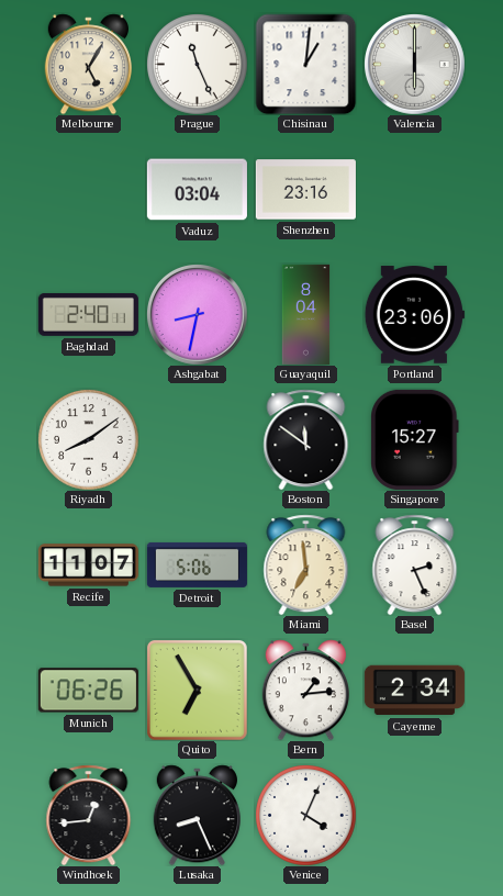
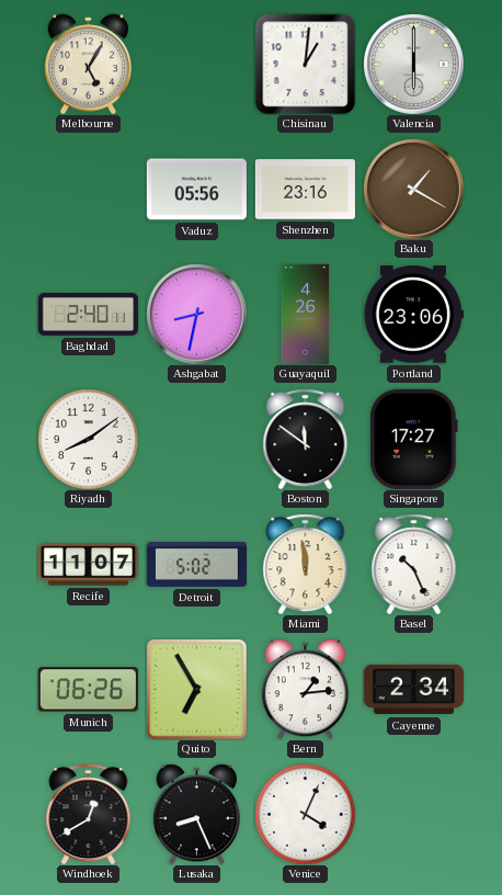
Prague: 11:26 -> none (197, 64)
Vaduz: 03:04 -> 05:56 (196, 190)
Baku: none -> 1:20 (414, 190)
Guayaquil: 8:04 -> 4:26 (306, 314)
Singapore: 15:27 -> 17:27 (414, 439)
Detroit: 5:06 -> 5:02 (196, 564)
Miami: 6:59 -> 11:59 (306, 564)
Basel: 2:26 -> 10:26 (414, 564)
Windhoek: 12:44 -> 12:40 (89, 814)
